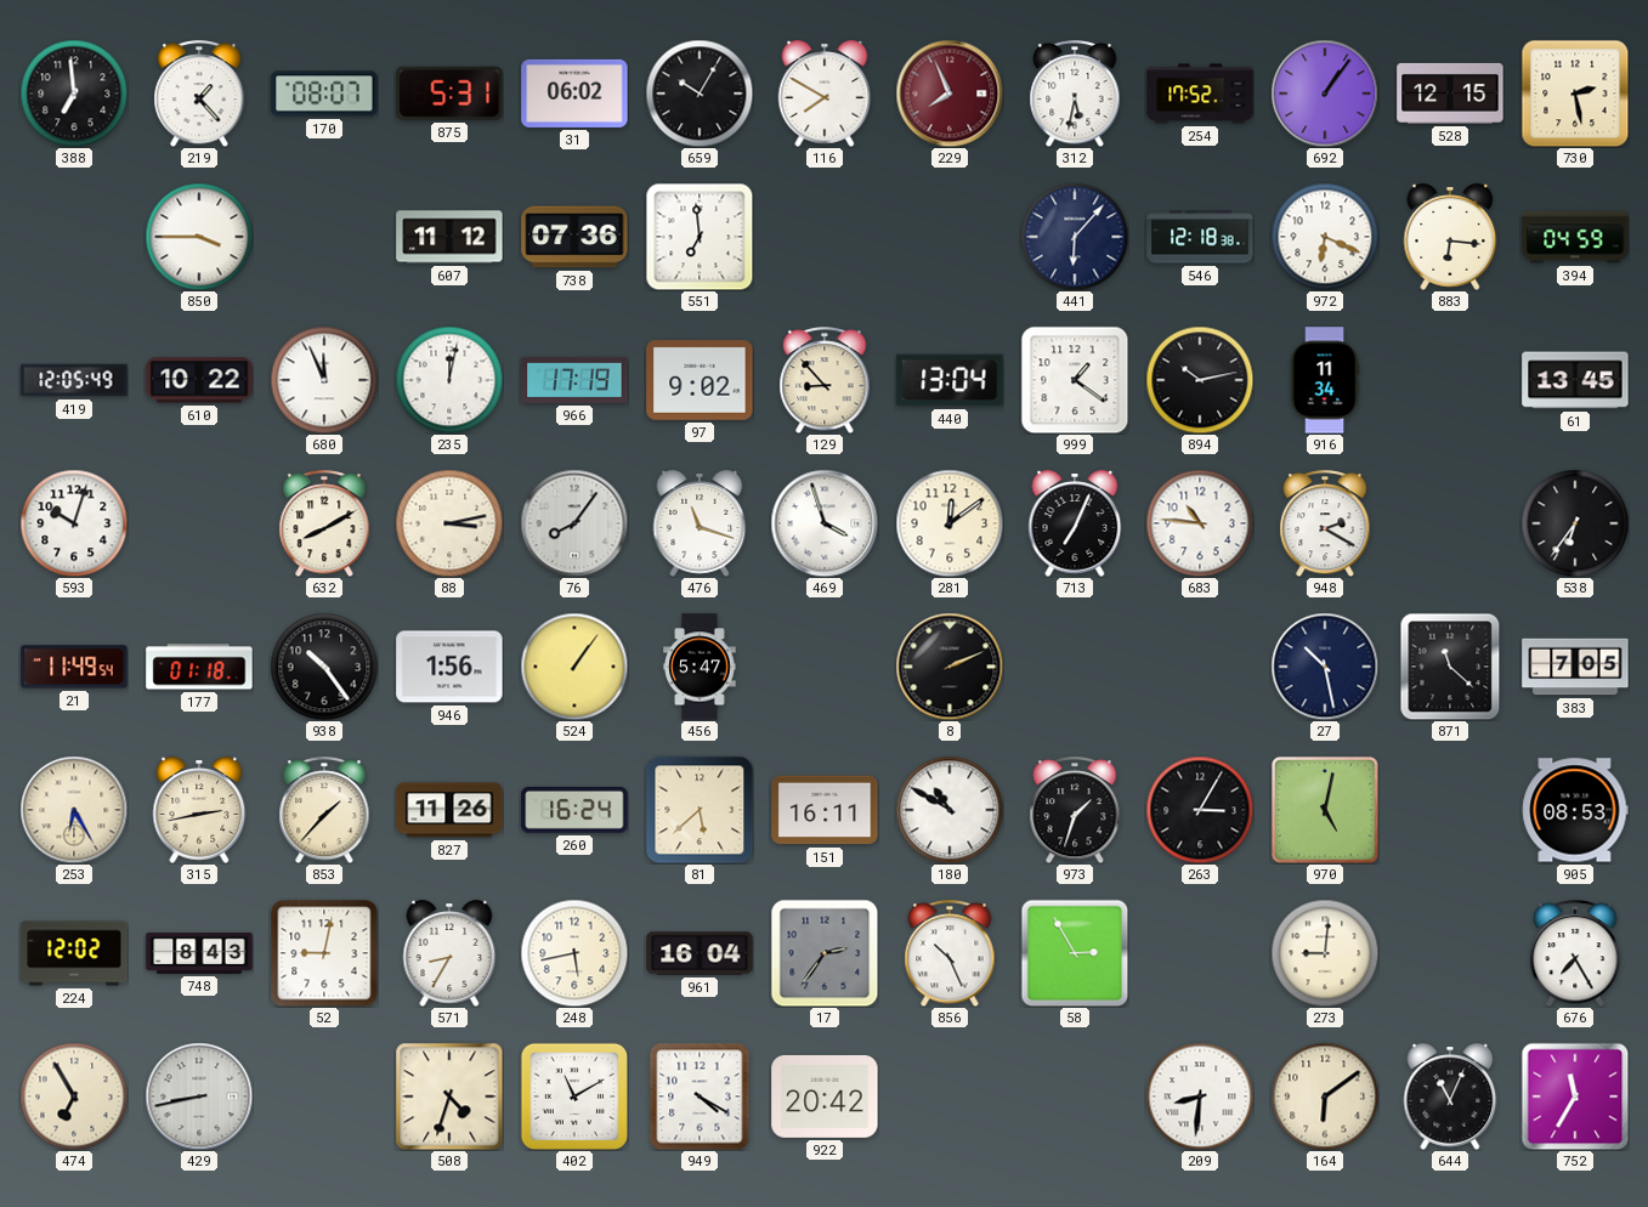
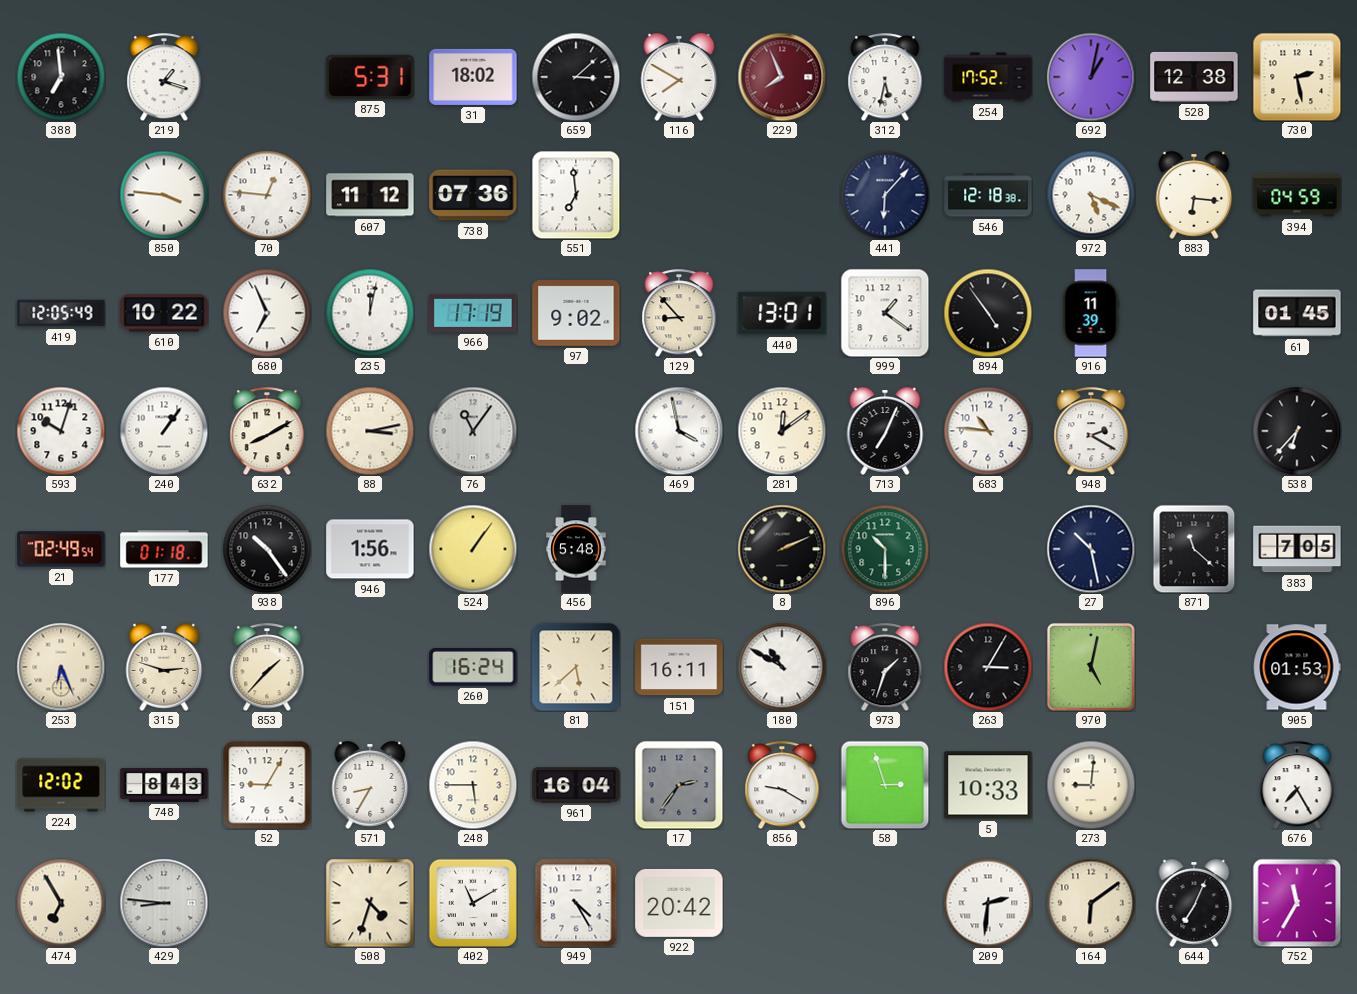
219: 1:23 -> 1:18 (164, 77)
170: 08:07 -> none (324, 93)
31: 06:02 -> 18:02 (473, 77)
659: 10:05 -> 3:08 (576, 77)
692: 1:06 -> 1:02 (1091, 77)
528: 12:15 -> 12:38 (1194, 77)
850: 3:45 -> 3:46 (164, 195)
70: none -> 12:46 (267, 195)
972: 6:19 -> 5:19 (1091, 195)
680: 11:56 -> 6:56 (267, 313)
440: 13:04 -> 13:01 (782, 313)
894: 10:13 -> 4:54 (988, 313)
916: 11:34 -> 11:39 (1091, 313)
61: 13:45 -> 01:45 (1297, 313)
240: none -> 1:06 (164, 431)
76: 8:06 -> 11:06 (473, 431)
476: 11:18 -> none (700, 523)
469: 3:57 -> 3:58 (679, 431)
538: 6:36 -> 6:37 (1297, 431)
21: 11:49 -> 02:49 (61, 549)
456: 5:47 -> 5:48 (576, 549)
896: none -> 10:30 (885, 549)
253: 6:25 -> 6:26 (61, 667)
315: 2:43 -> 2:48 (164, 667)
827: 11:26 -> none (449, 810)
905: 08:53 -> 01:53 (1297, 667)
52: 9:02 -> 9:05 (267, 785)
248: 5:43 -> 5:45 (473, 785)
856: 10:26 -> 9:20 (782, 785)
58: 2:55 -> 2:57 (885, 785)
5: none -> 10:33 (988, 785)
429: 8:43 -> 8:46 (164, 903)
949: 4:20 -> 4:25 (576, 903)
209: 8:31 -> 2:31 (988, 903)
644: 11:04 -> 7:04 (1194, 903)
